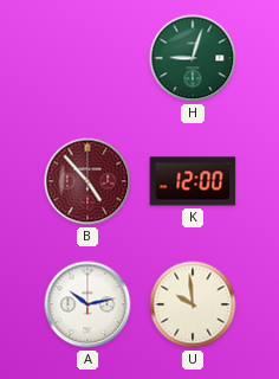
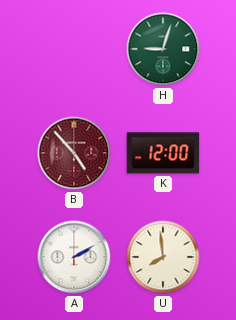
A: 10:13 -> 2:10 (74, 257)
U: 9:59 -> 7:59 (163, 257)
